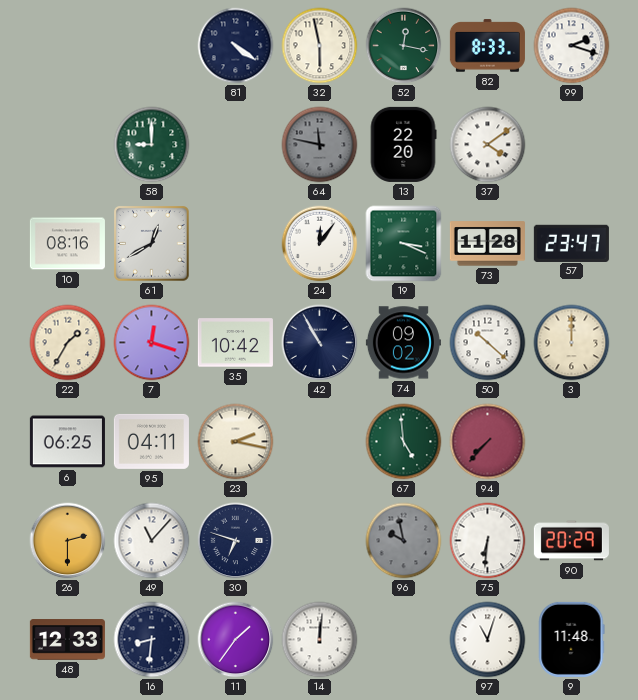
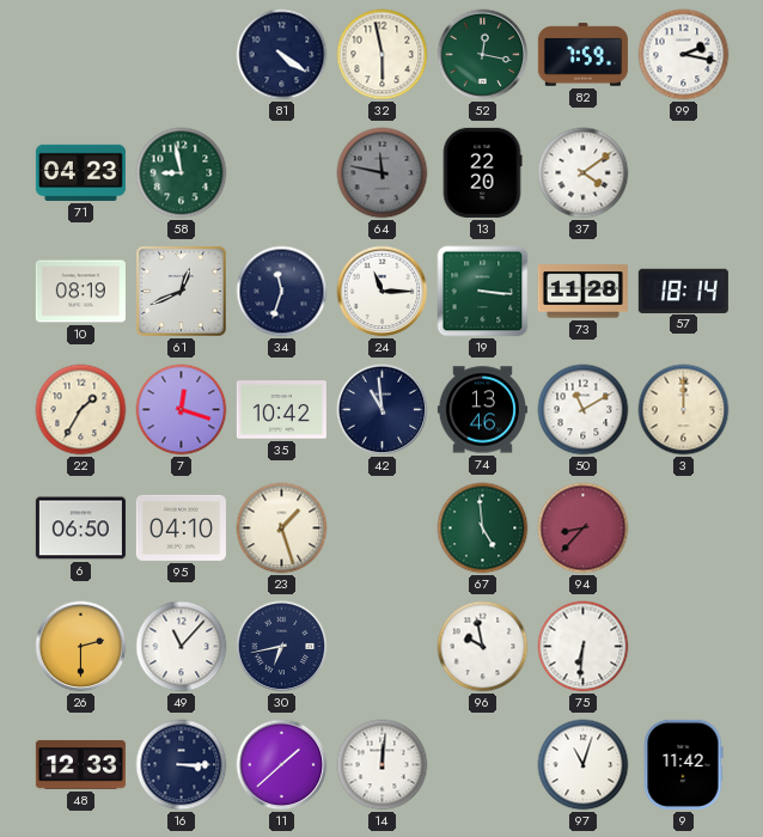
82: 8:33 -> 7:59 (582, 55)
99: 2:18 -> 2:17 (684, 55)
71: none -> 04:23 (80, 172)
58: 9:00 -> 8:58 (182, 173)
10: 08:16 -> 08:19 (80, 292)
61: 12:40 -> 12:41 (182, 292)
34: none -> 11:33 (282, 292)
24: 12:06 -> 11:15 (383, 292)
19: 3:19 -> 3:16 (483, 292)
57: 23:47 -> 18:14 (683, 291)
42: 10:55 -> 10:59 (383, 410)
74: 09:02 -> 13:46 (482, 410)
50: 10:22 -> 11:10 (584, 410)
6: 06:25 -> 06:50 (80, 529)
95: 04:11 -> 04:10 (181, 527)
23: 2:17 -> 1:27 (282, 529)
94: 7:37 -> 8:37 (584, 529)
30: 6:48 -> 6:43 (282, 647)
96 dial: grey -> white (483, 647)
90: 20:29 -> none (571, 541)
16: 8:31 -> 3:15 (182, 765)
11: 1:36 -> 1:38 (282, 765)
9: 11:48 -> 11:42 (683, 764)
